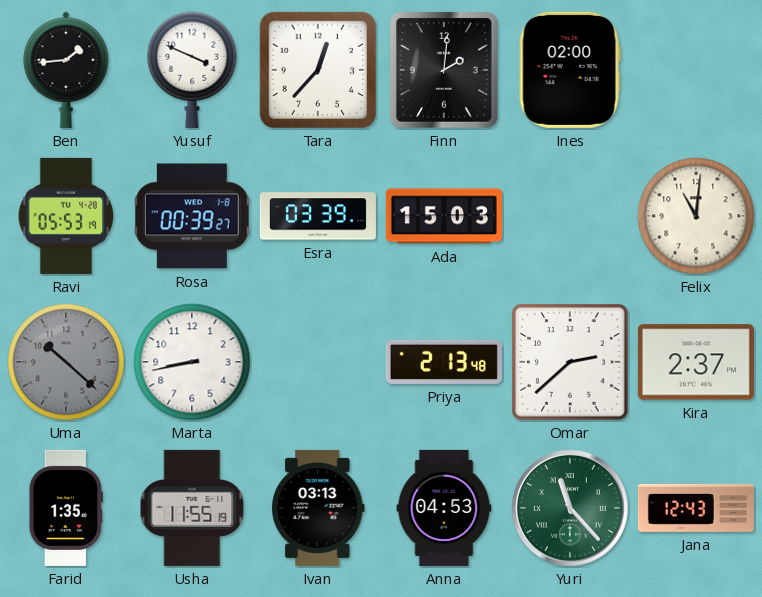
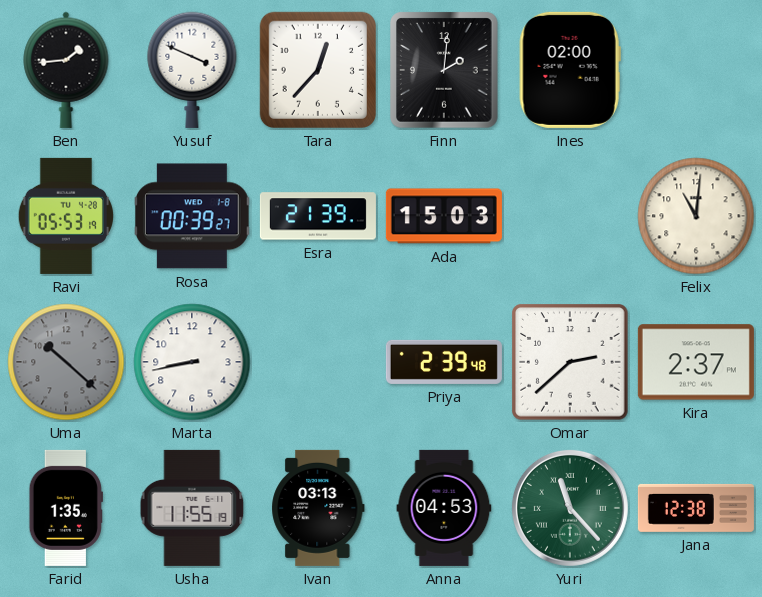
Esra: 03:39 -> 21:39 (318, 216)
Priya: 2:13 -> 2:39 (444, 362)
Jana: 12:43 -> 12:38 (696, 508)
